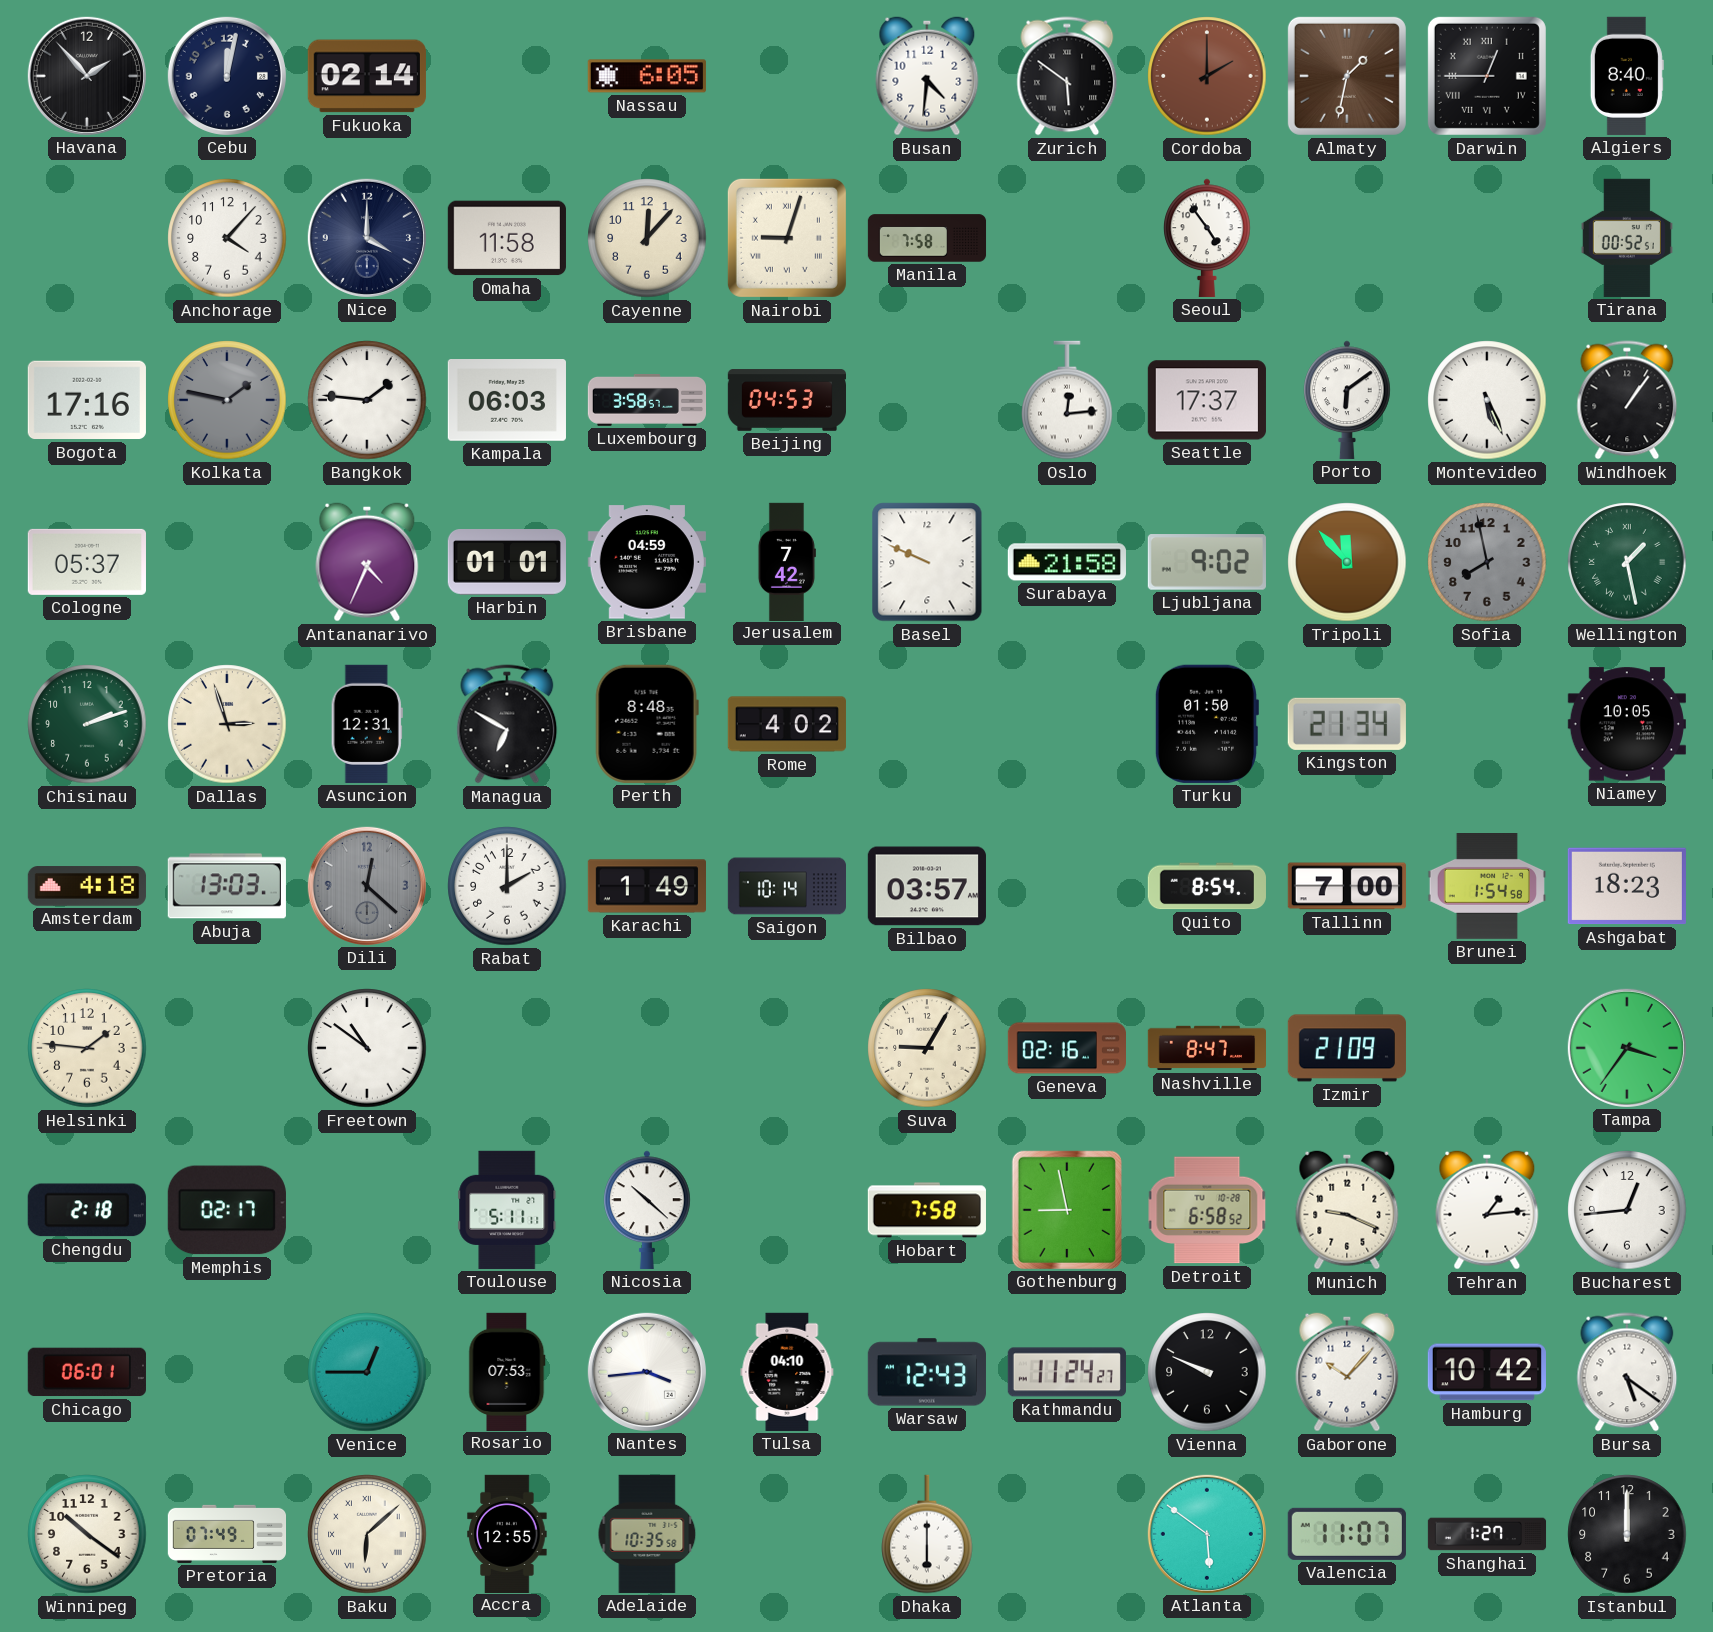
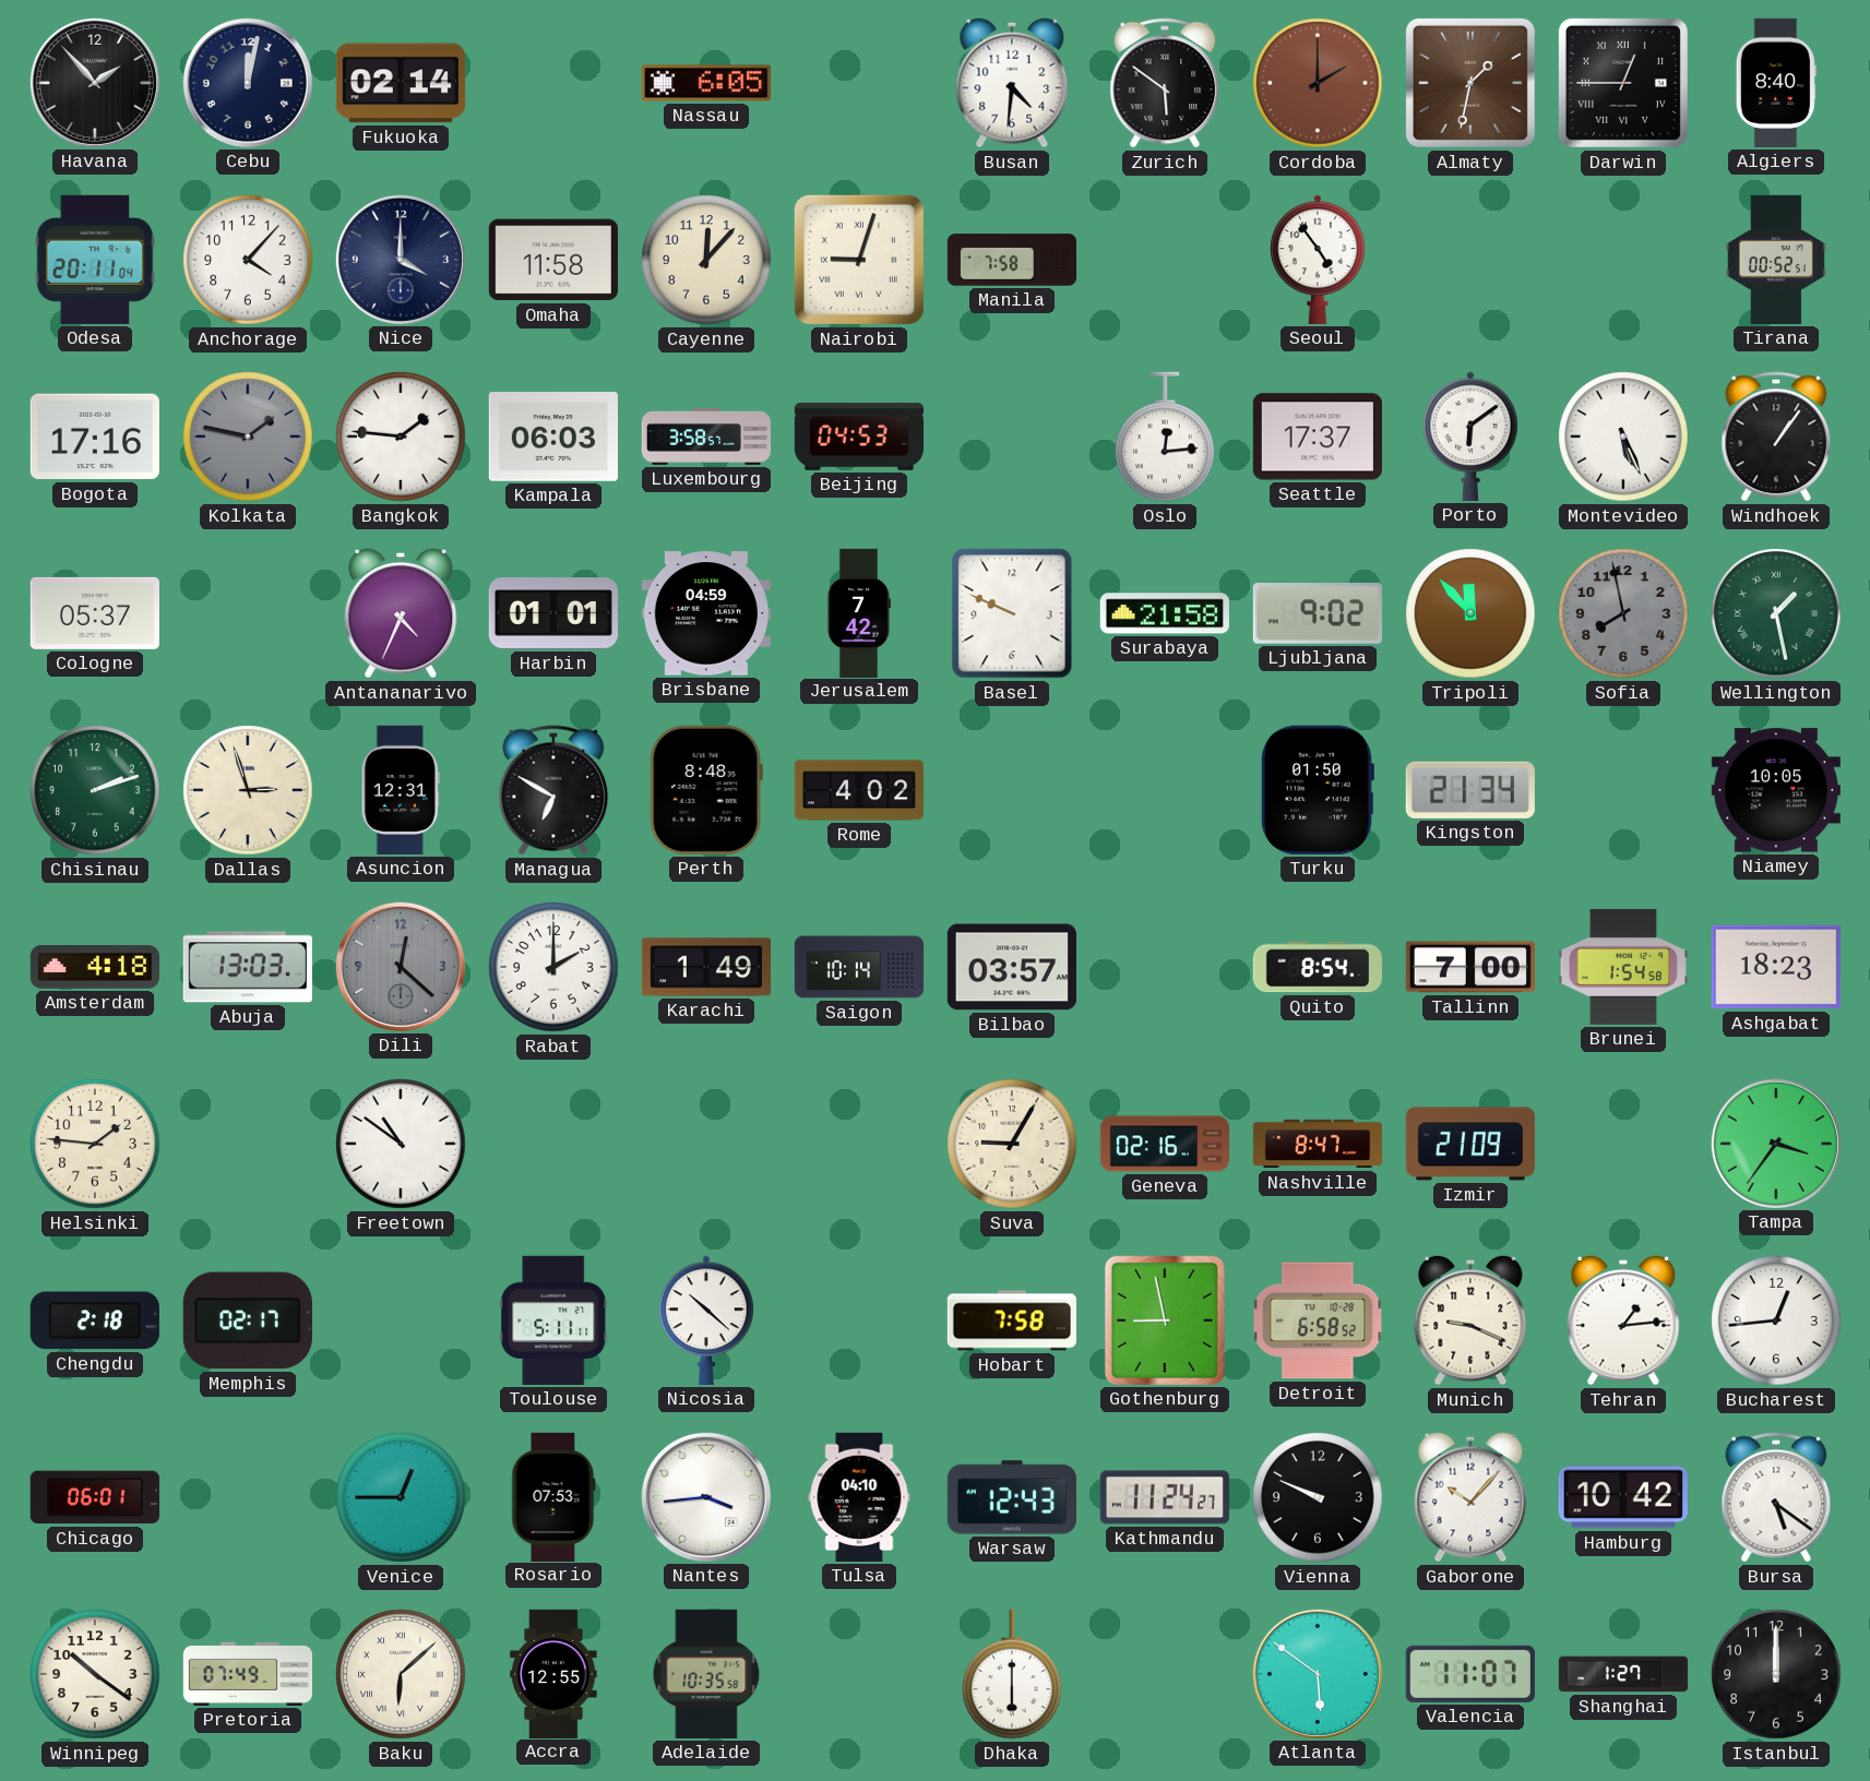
Odesa: none -> 20:11 (95, 260)
